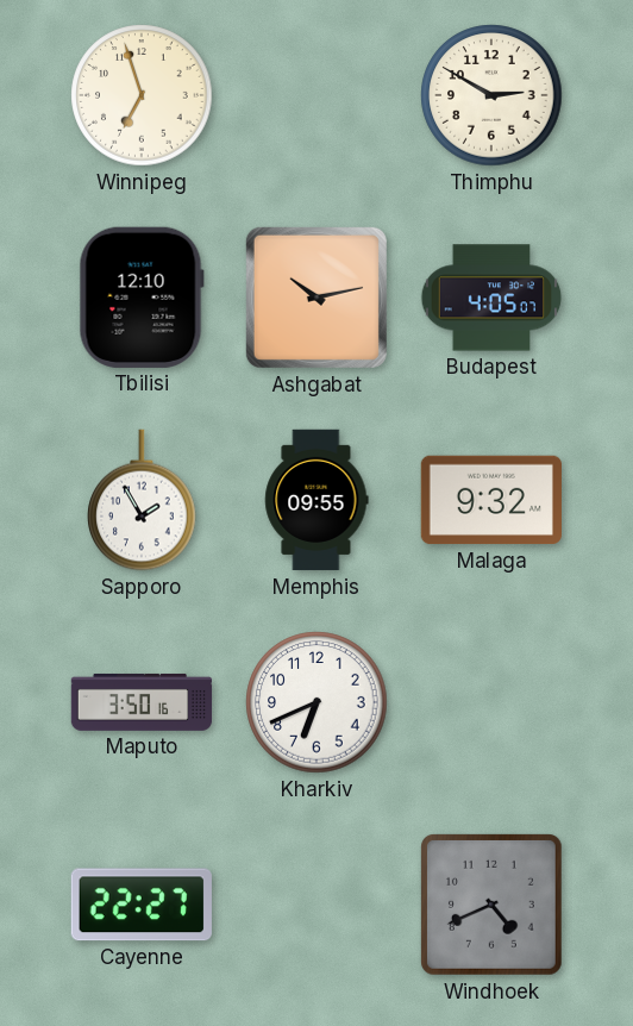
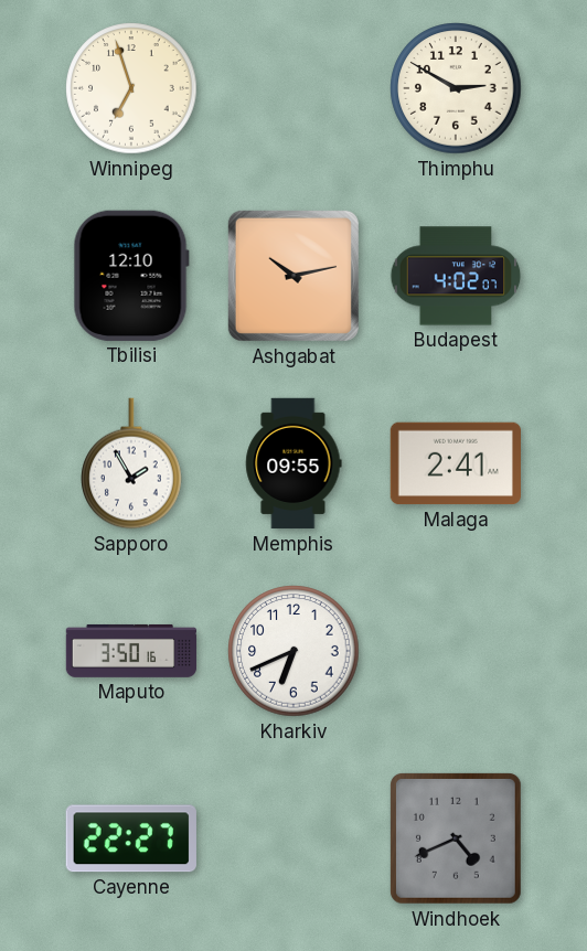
Budapest: 4:05 -> 4:02 (456, 276)
Malaga: 9:32 -> 2:41 (455, 463)
